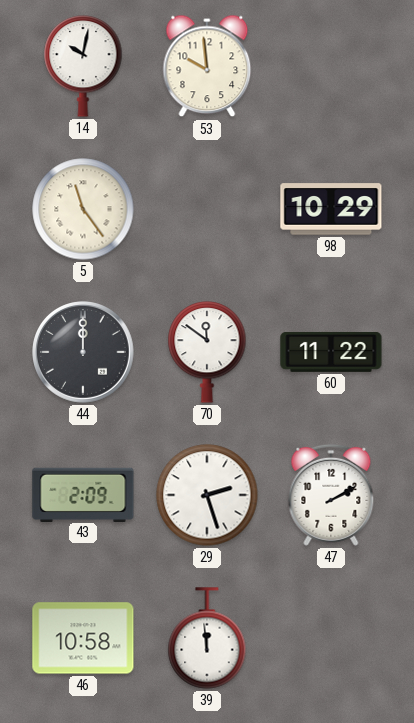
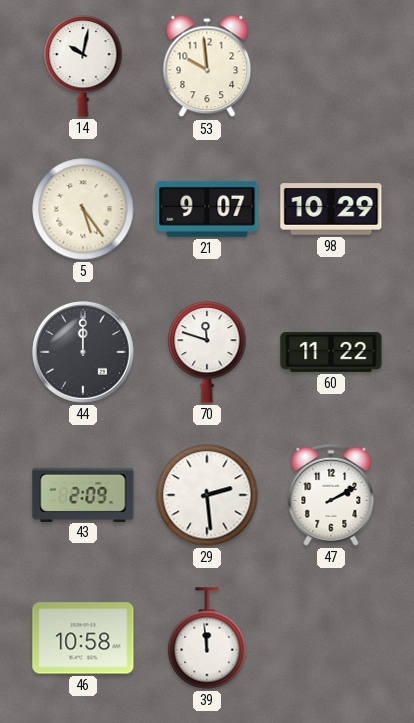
5: 11:24 -> 5:24 (83, 209)
21: none -> 9:07 (207, 209)
70: 11:51 -> 11:48 (207, 352)
29: 2:27 -> 2:29 (207, 495)
